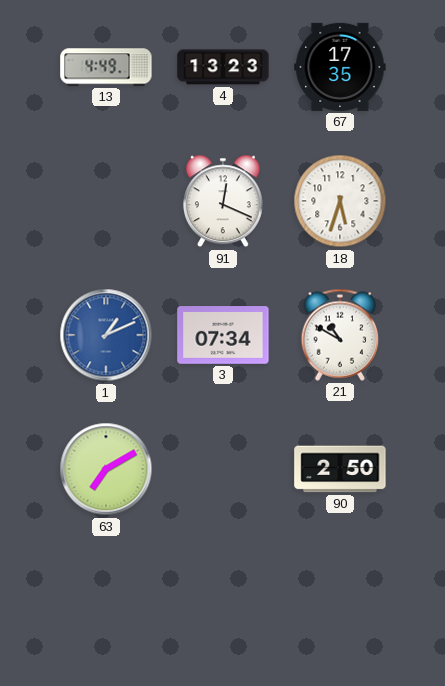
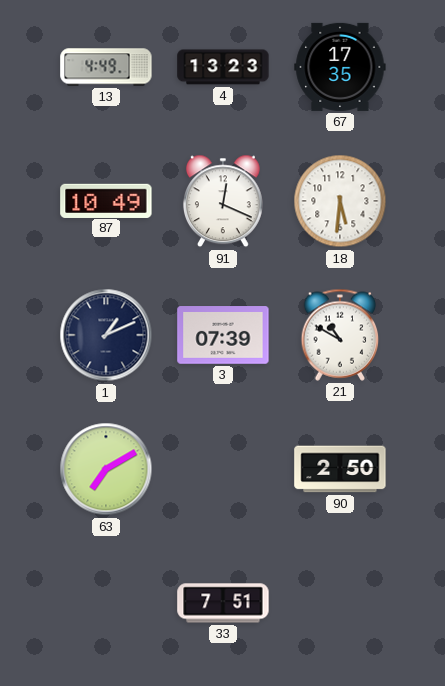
87: none -> 10:49 (106, 200)
18: 5:33 -> 5:31 (340, 201)
1 dial: blue -> navy (106, 335)
3: 07:34 -> 07:39 (223, 335)
33: none -> 7:51 (223, 603)
